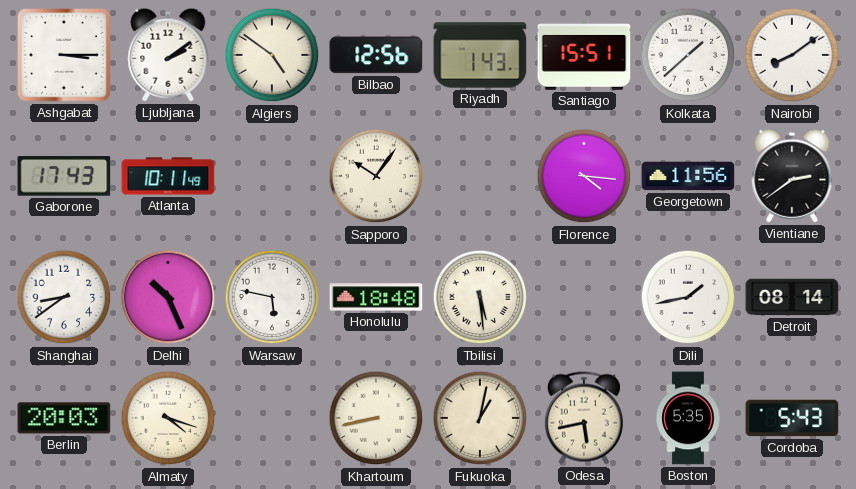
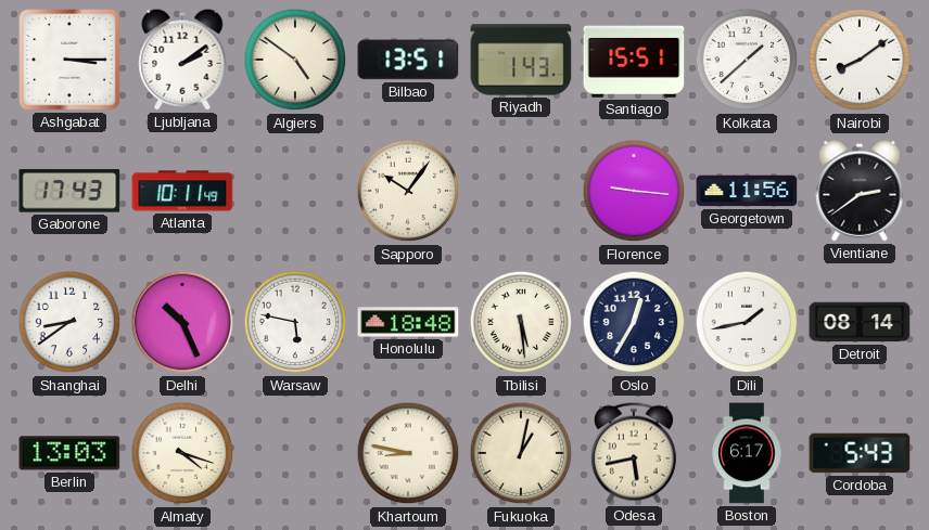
Bilbao: 12:56 -> 13:51 (408, 60)
Florence: 4:16 -> 9:16 (634, 191)
Oslo: none -> 12:35 (634, 322)
Berlin: 20:03 -> 13:03 (69, 453)
Khartoum: 8:43 -> 8:47 (408, 453)
Boston: 5:35 -> 6:17 (747, 453)
